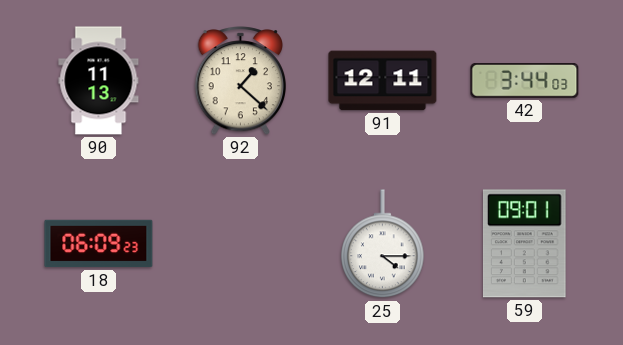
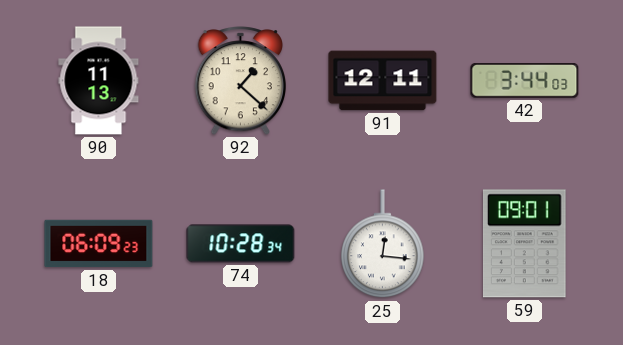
74: none -> 10:28 (241, 244)
25: 4:15 -> 12:16 (383, 244)
